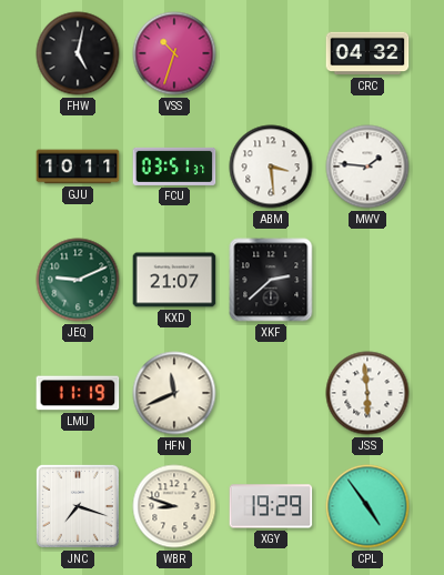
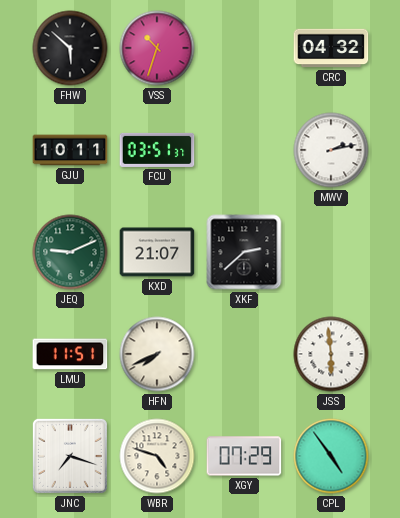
FHW: 5:02 -> 5:52 (70, 48)
ABM: 3:29 -> none (271, 167)
MWV: 1:46 -> 2:13 (331, 150)
LMU: 11:19 -> 11:51 (70, 354)
HFN: 11:41 -> 7:41 (157, 354)
WBR: 8:48 -> 4:48 (157, 456)
XGY: 19:29 -> 07:29 (244, 456)
